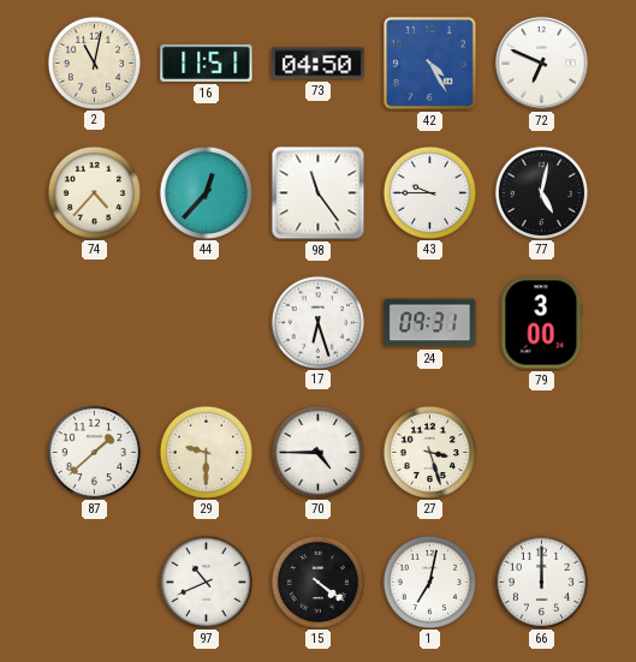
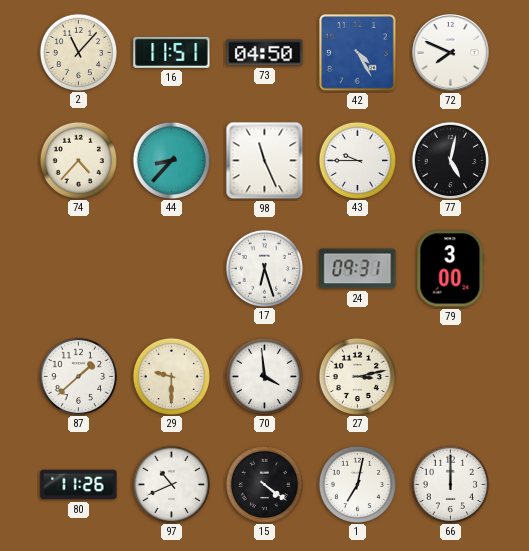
2: 11:02 -> 11:07 (78, 52)
72: 6:49 -> 7:49 (450, 52)
44: 12:37 -> 8:37 (171, 160)
98: 11:24 -> 11:26 (265, 161)
70: 4:45 -> 3:59 (264, 376)
27: 3:27 -> 3:13 (357, 376)
80: none -> 11:26 (79, 485)
